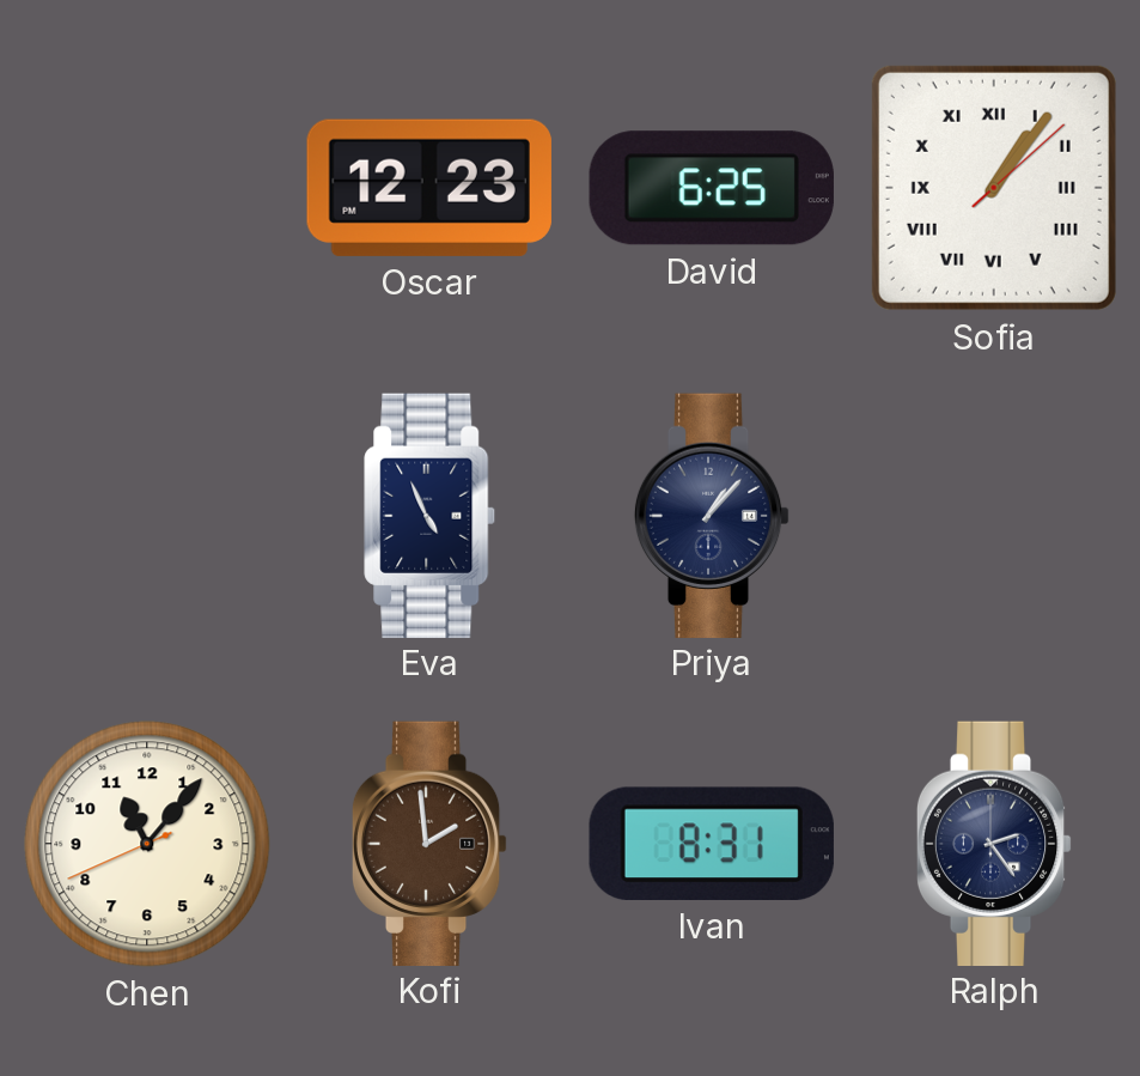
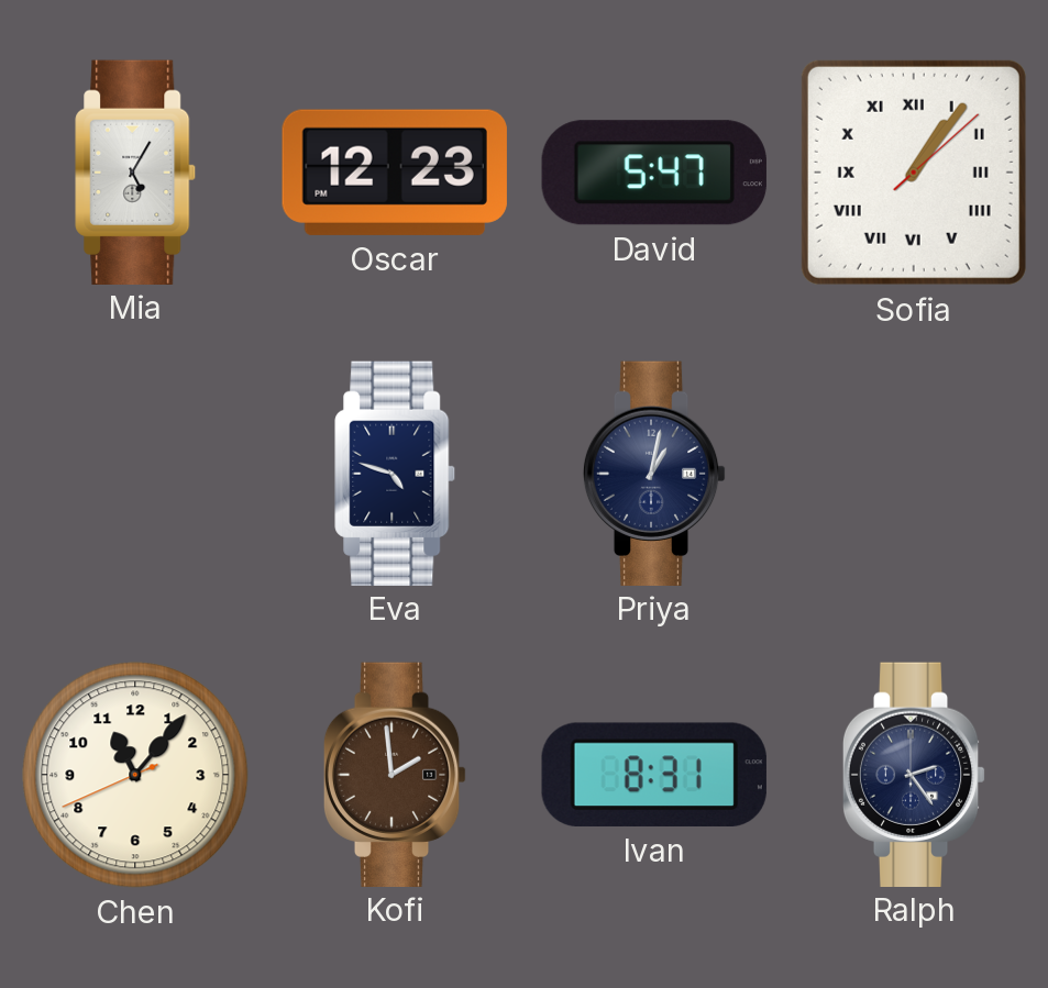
Mia: none -> 5:05 (135, 171)
David: 6:25 -> 5:47 (654, 173)
Eva: 4:56 -> 4:48 (395, 473)
Priya: 1:07 -> 1:02 (654, 473)
